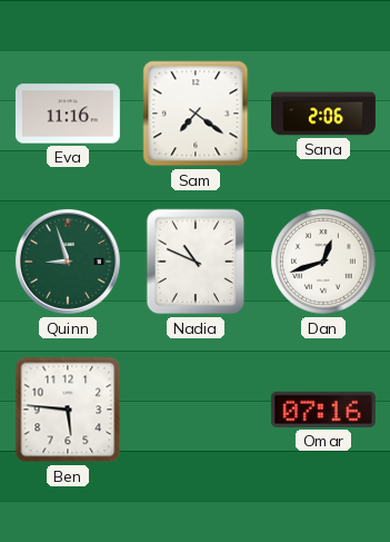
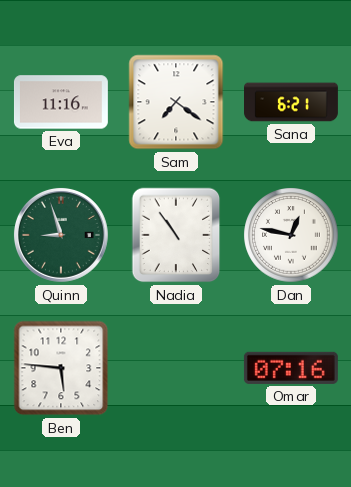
Sana: 2:06 -> 6:21 (292, 102)
Nadia: 10:49 -> 10:54 (176, 235)
Dan: 12:42 -> 12:47 (291, 235)
